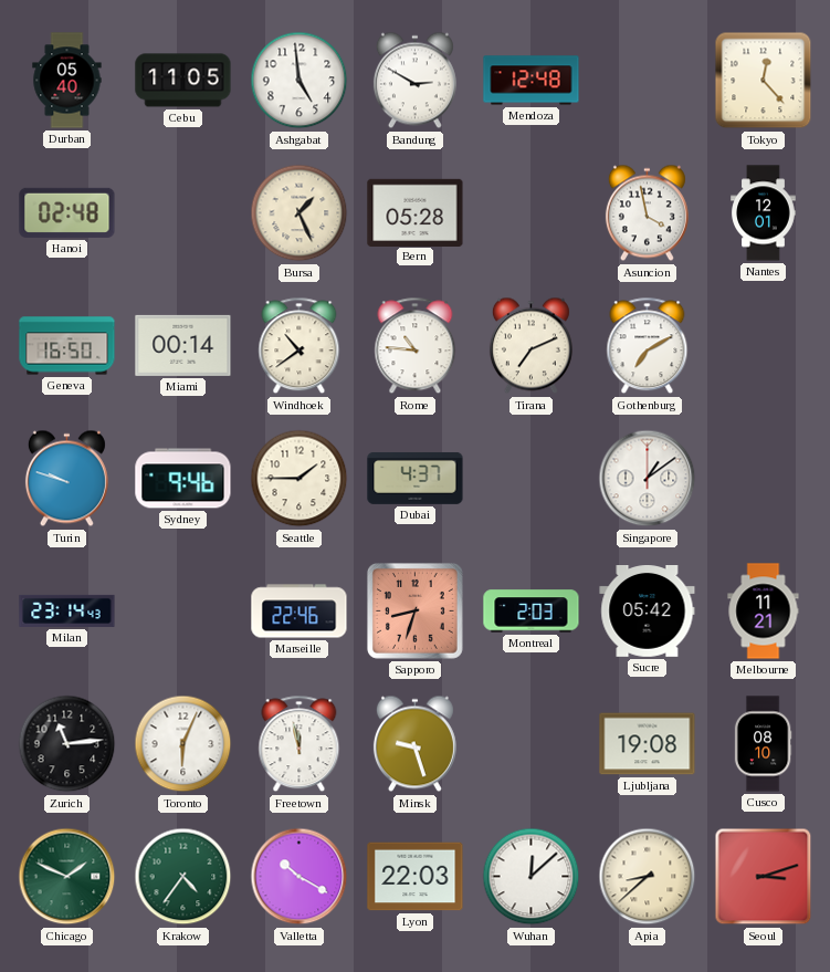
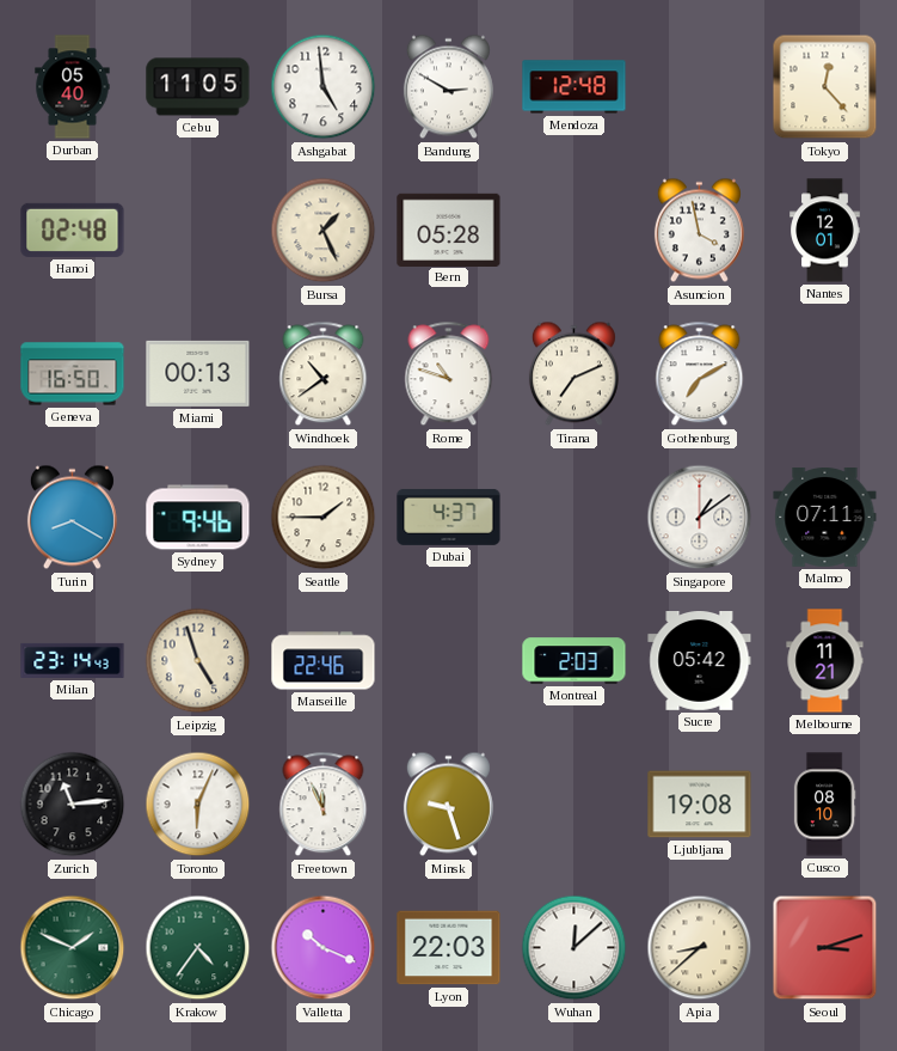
Miami: 00:14 -> 00:13 (198, 373)
Rome: 10:46 -> 10:48 (449, 374)
Turin: 9:48 -> 8:20 (72, 518)
Malmo: none -> 07:11 (825, 518)
Leipzig: none -> 4:57 (198, 661)
Sapporo: 8:33 -> none (414, 610)
Freetown: 11:58 -> 11:56 (324, 805)
Valletta: 10:20 -> 10:19 (324, 948)
